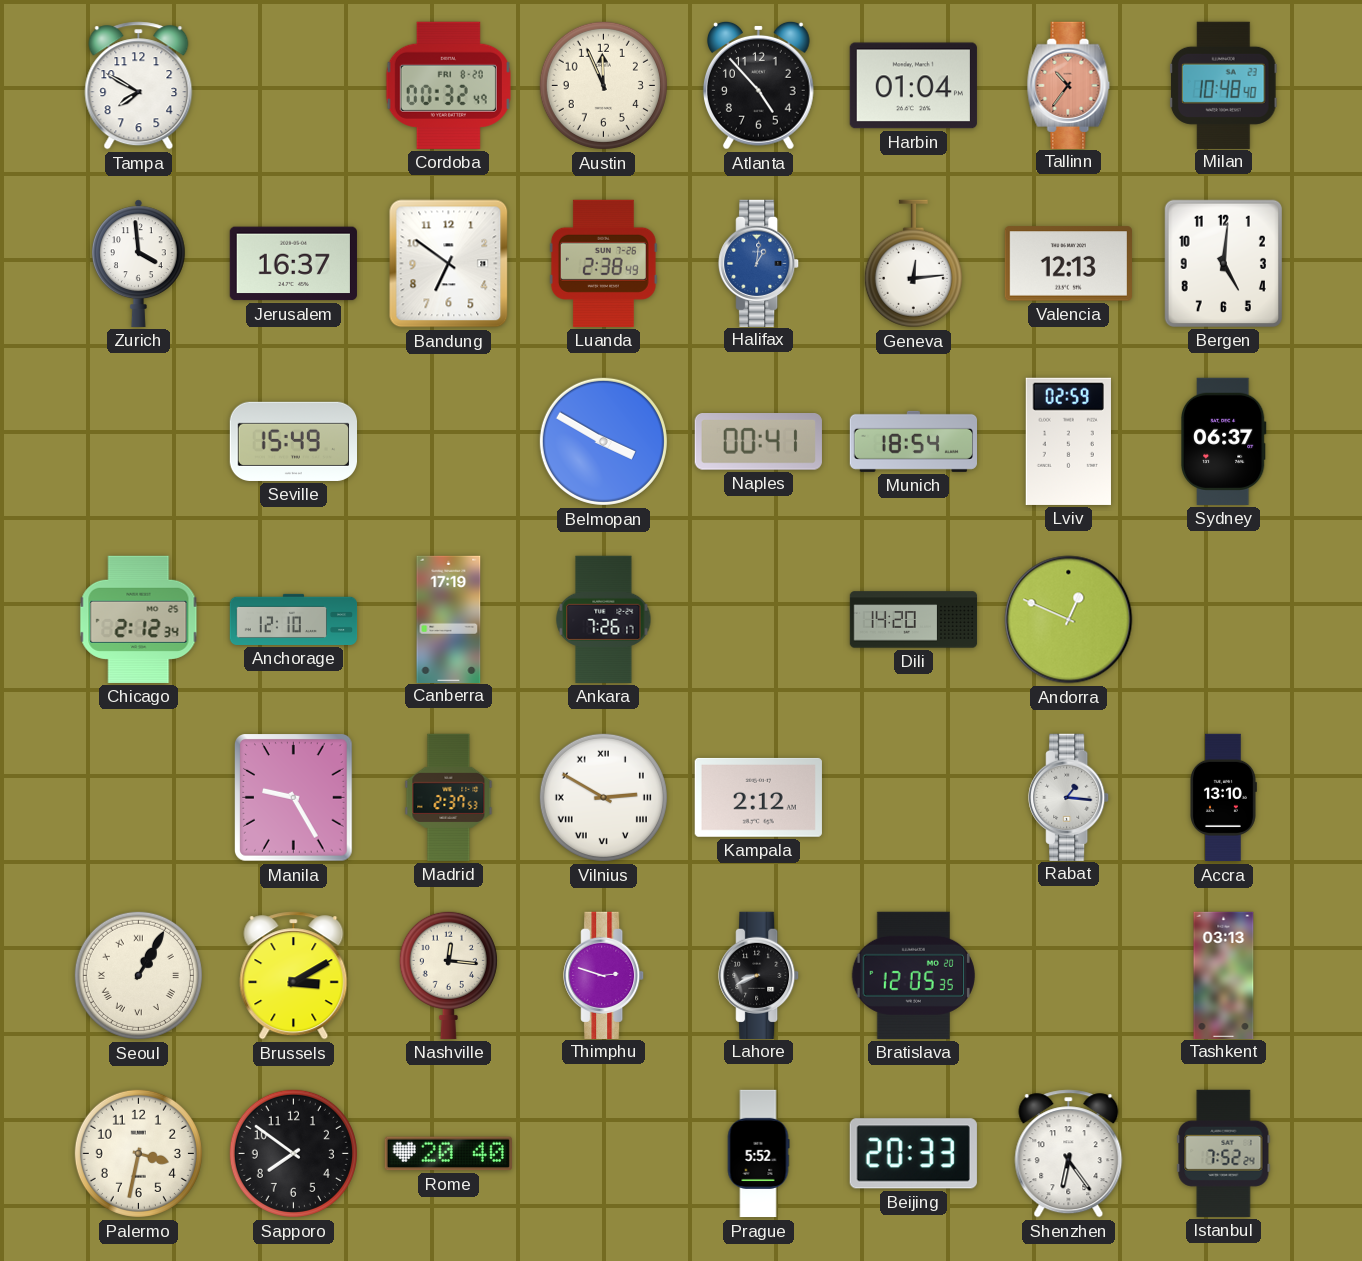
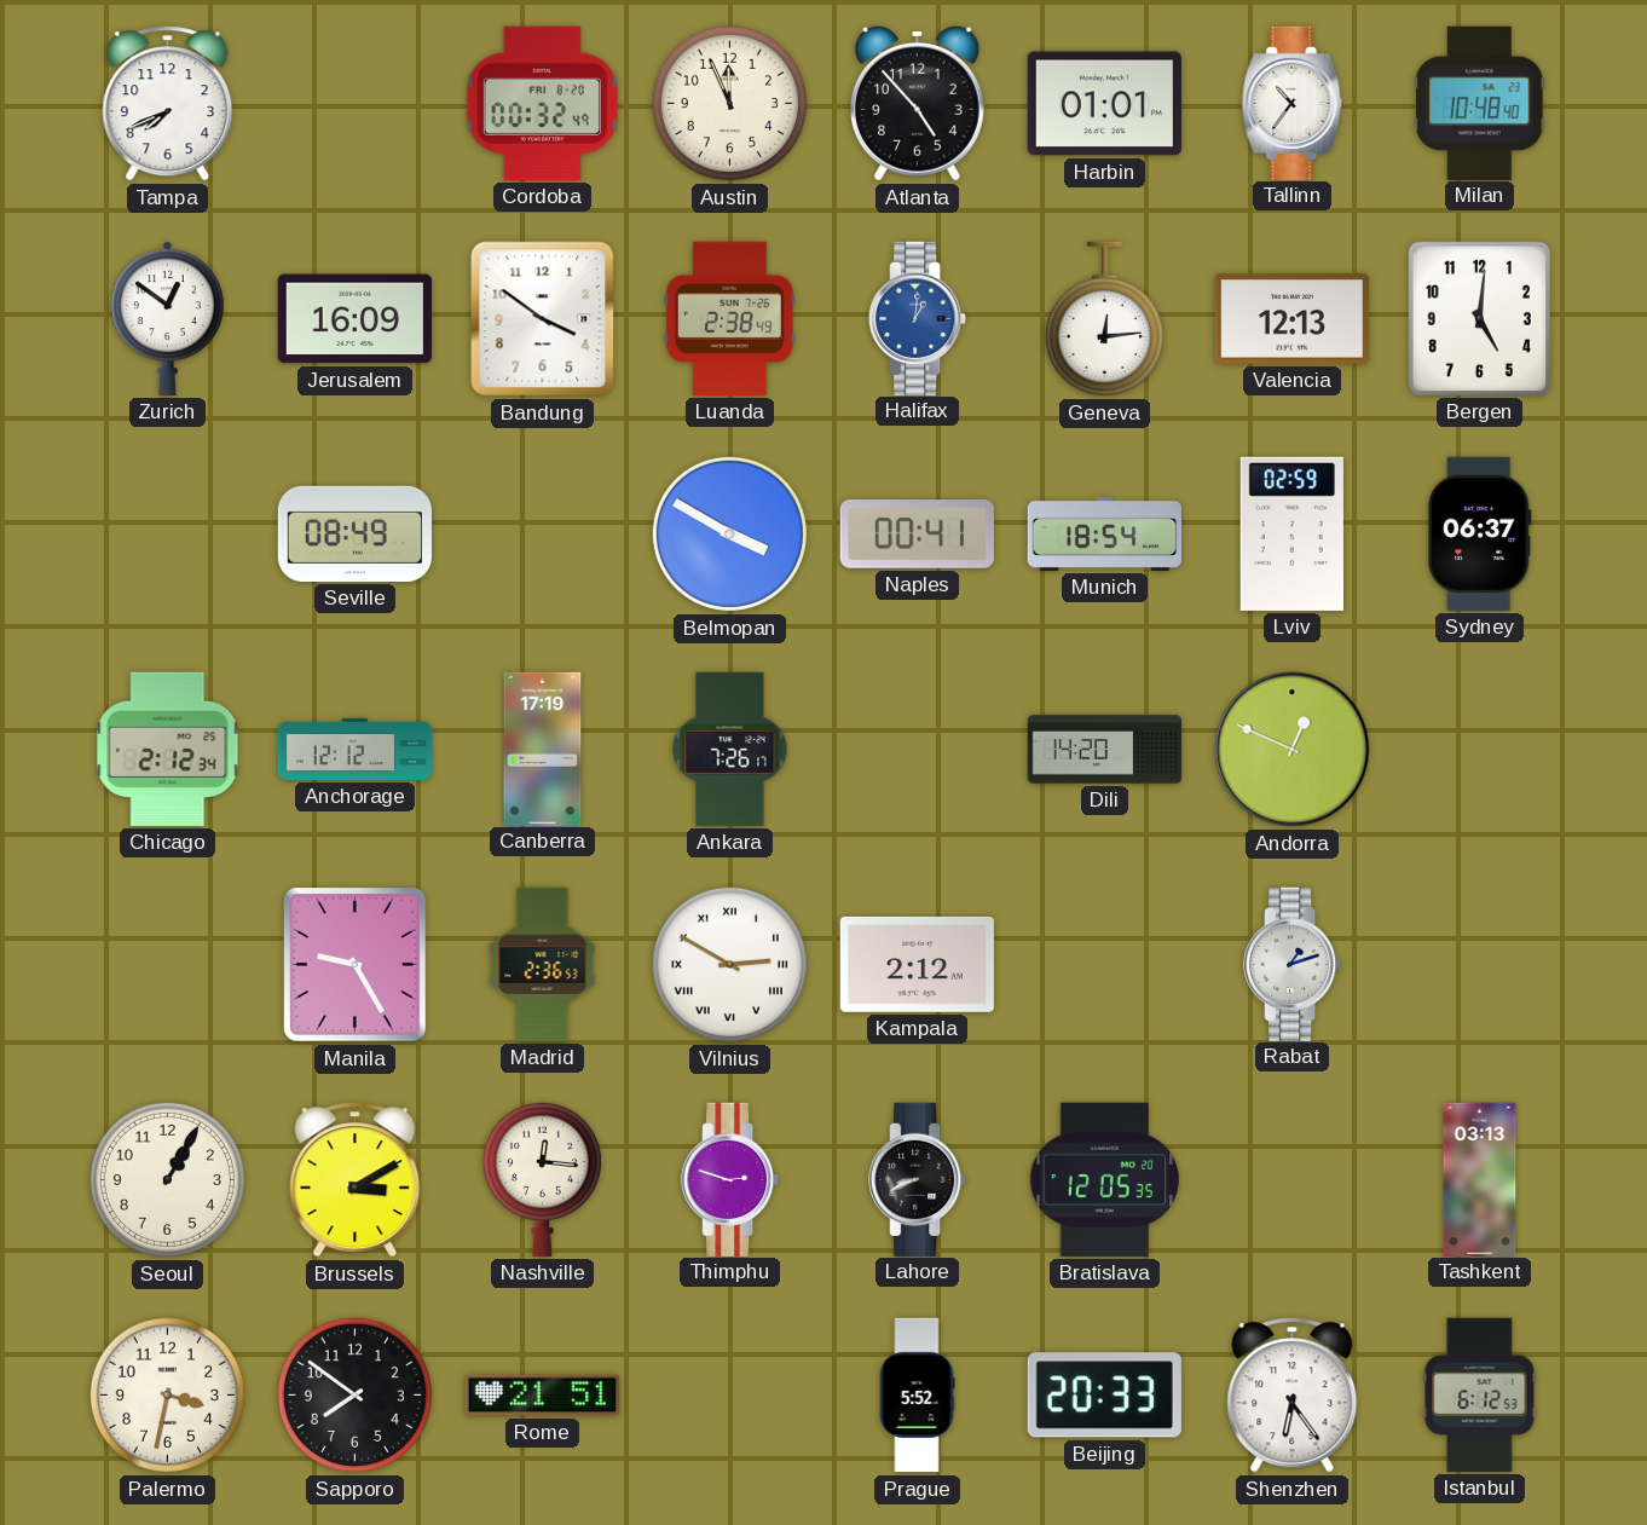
Tampa: 7:50 -> 7:41 (168, 104)
Harbin: 01:04 -> 01:01 (1104, 104)
Tallinn dial: salmon -> white (1293, 103)
Zurich: 3:59 -> 12:51 (167, 318)
Jerusalem: 16:37 -> 16:09 (354, 319)
Bandung: 6:51 -> 3:51 (543, 319)
Seville: 15:49 -> 08:49 (354, 533)
Anchorage: 12:10 -> 12:12 (356, 749)
Madrid: 2:37 -> 2:36 (543, 964)
Rabat: 1:16 -> 1:12 (1293, 964)
Accra: 13:10 -> none (1224, 798)
Seoul numerals: Roman -> Arabic (167, 1179)
Rome: 20:40 -> 21:51 (542, 1396)
Istanbul: 7:52 -> 6:12 (1480, 1394)
